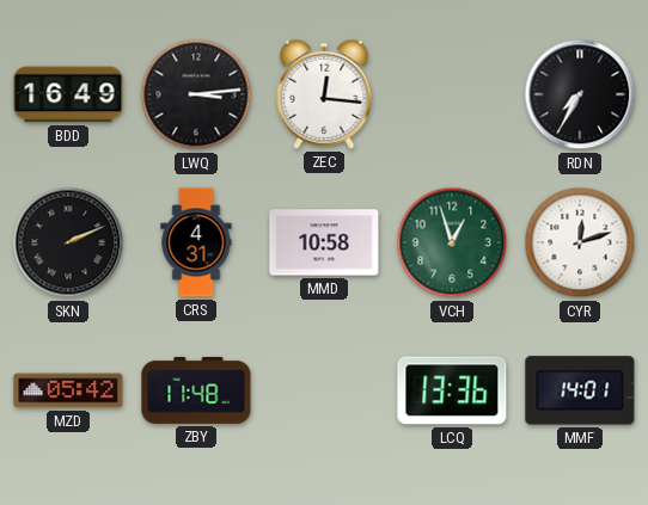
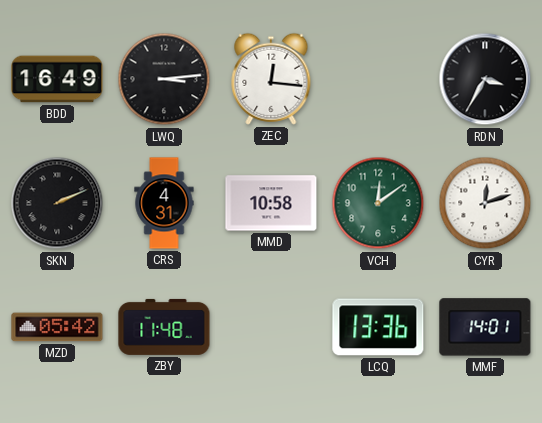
RDN: 7:35 -> 3:35 (485, 79)
VCH: 12:57 -> 12:09 (378, 203)
